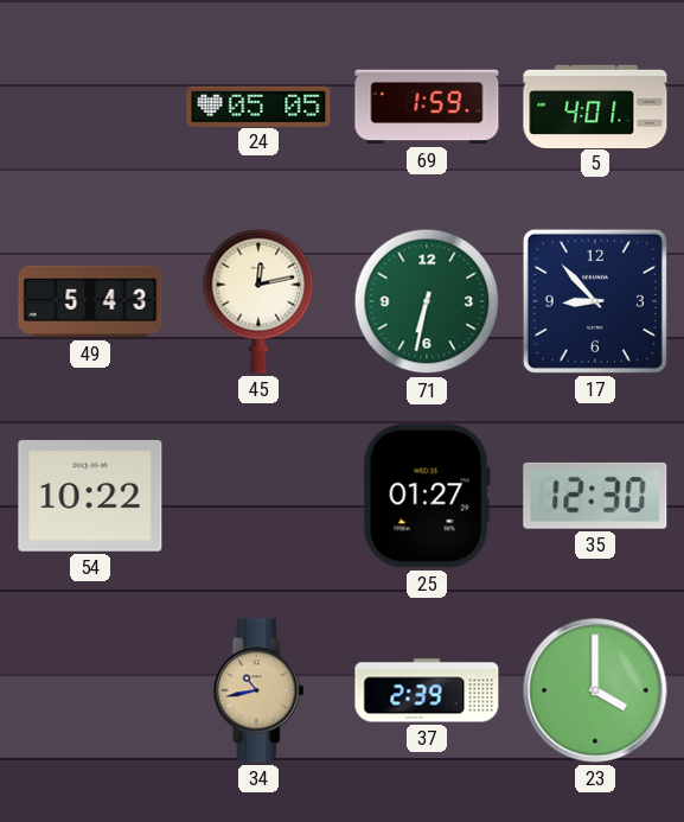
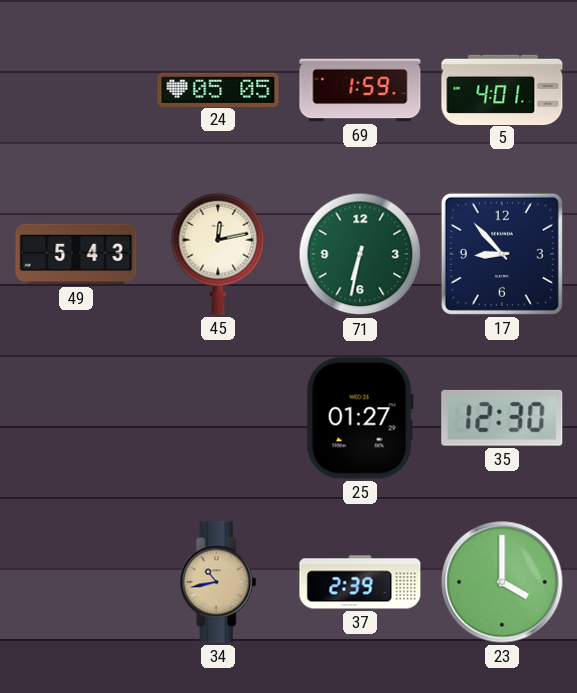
54: 10:22 -> none (90, 496)
